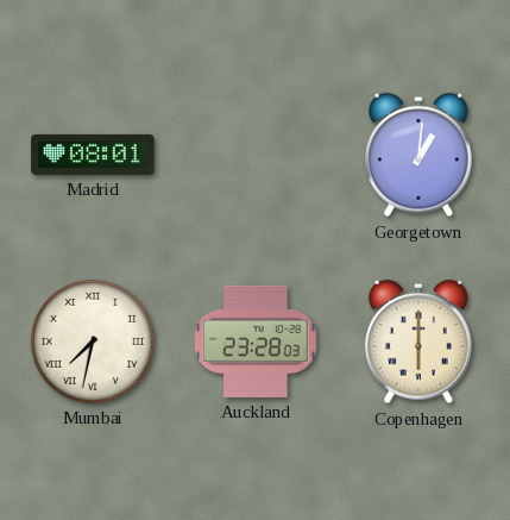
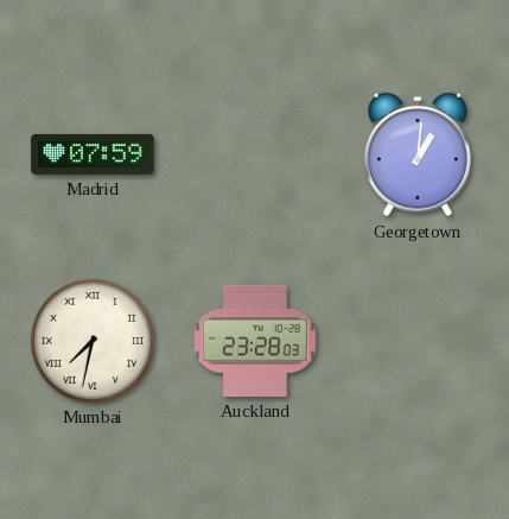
Madrid: 08:01 -> 07:59 (93, 154)
Copenhagen: 6:00 -> none (420, 342)
